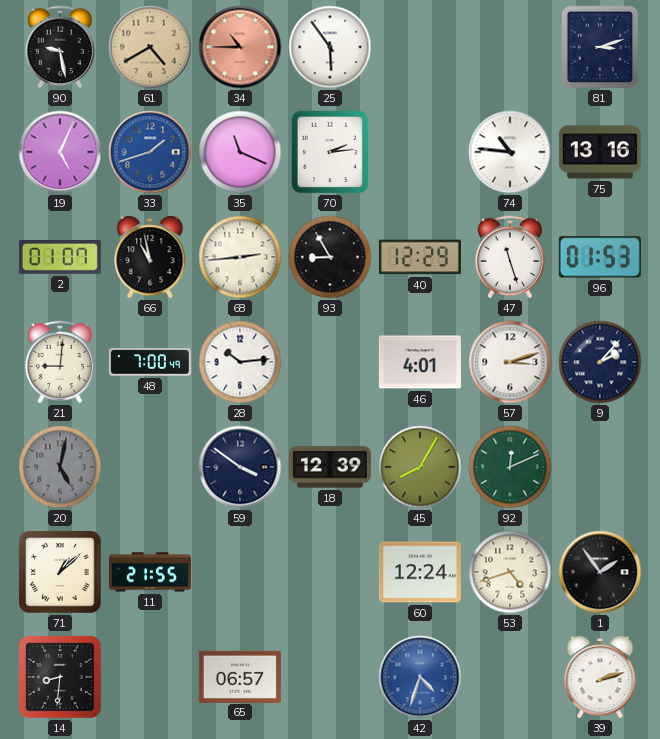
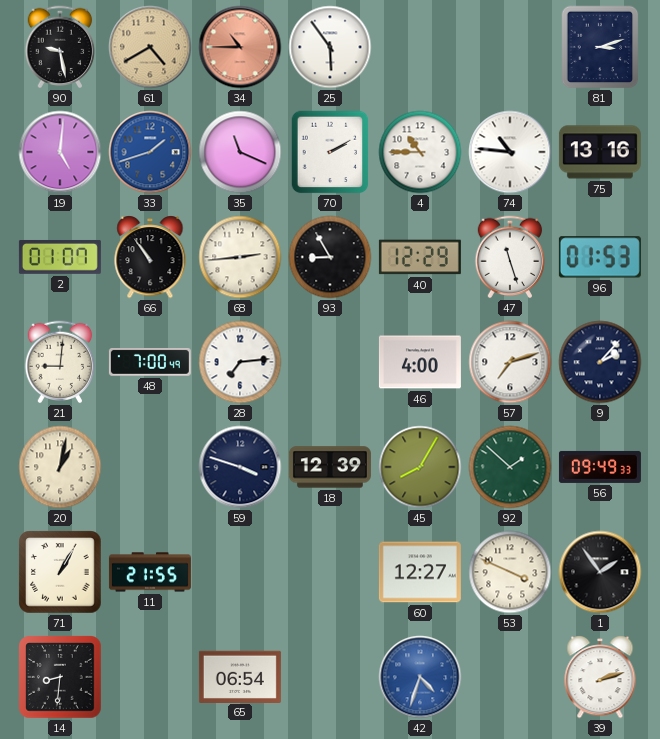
19: 5:04 -> 5:01 (60, 152)
70: 2:14 -> 2:10 (330, 152)
4: none -> 10:45 (420, 152)
66: 10:58 -> 10:54 (150, 257)
28: 10:14 -> 7:14 (240, 362)
46: 4:01 -> 4:00 (420, 362)
57: 3:12 -> 7:12 (510, 362)
20: 5:02 -> 1:02 (60, 467)
20 dial: grey -> cream (60, 467)
59: 3:51 -> 3:48 (240, 467)
92: 12:11 -> 1:52 (510, 467)
56: none -> 09:49 (600, 467)
71: 1:08 -> 1:05 (60, 572)
60: 12:24 -> 12:27 (420, 572)
53: 4:42 -> 3:49 (510, 572)
65: 06:57 -> 06:54 (240, 676)
